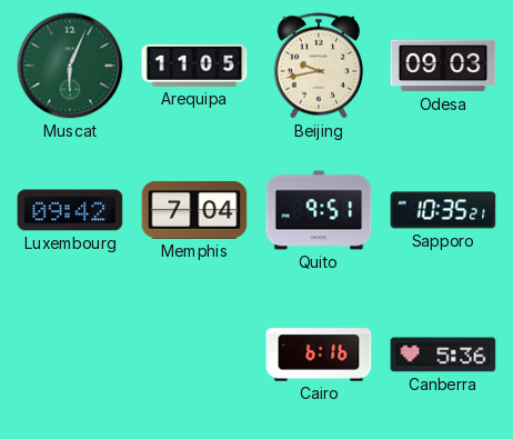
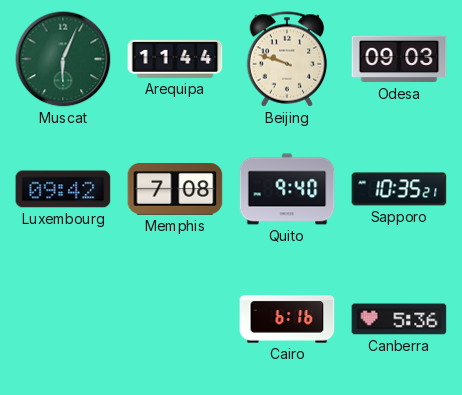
Arequipa: 11:05 -> 11:44 (175, 59)
Beijing: 9:43 -> 9:48 (287, 59)
Memphis: 7:04 -> 7:08 (175, 189)
Quito: 9:51 -> 9:40 (287, 189)
